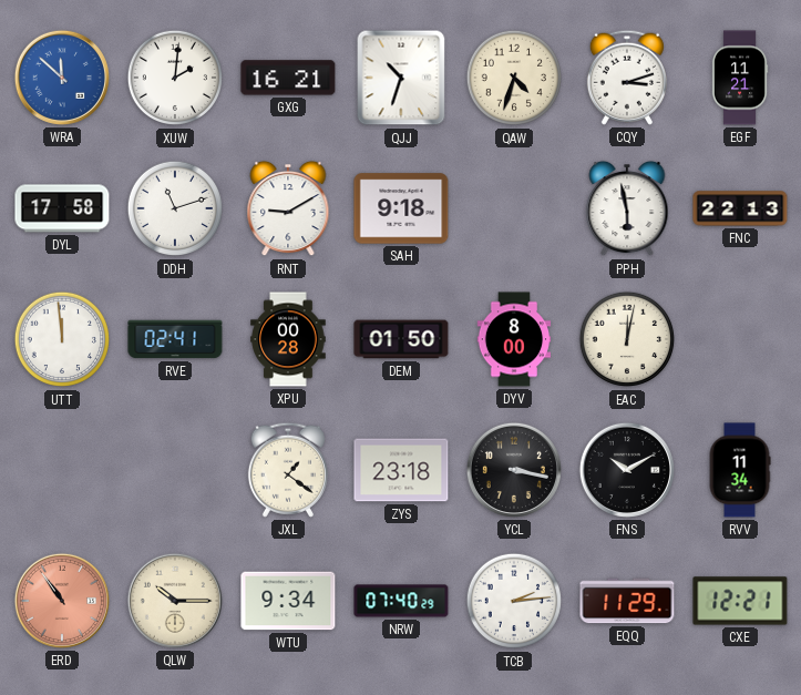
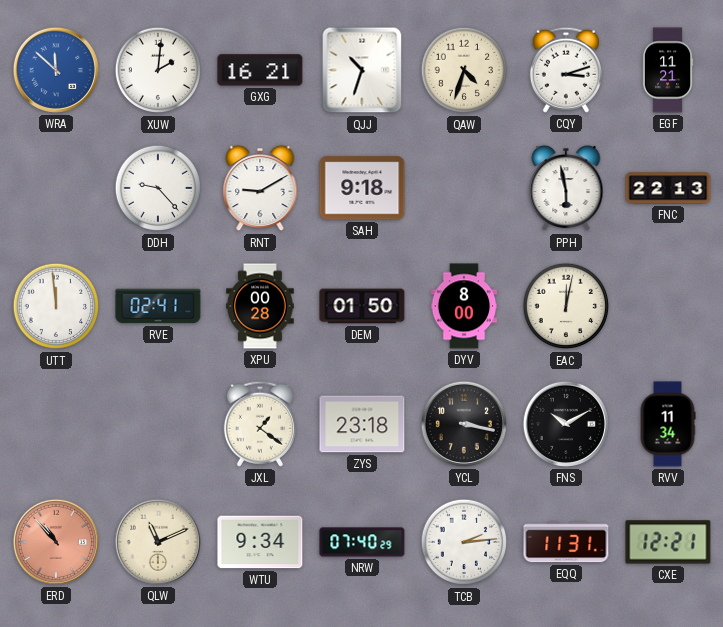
DYL: 17:58 -> none (62, 208)
DDH: 11:12 -> 9:23 (158, 188)
ERD: 10:54 -> 10:53 (56, 542)
QLW: 10:15 -> 11:11 (158, 542)
EQQ: 11:29 -> 11:31 (566, 542)
